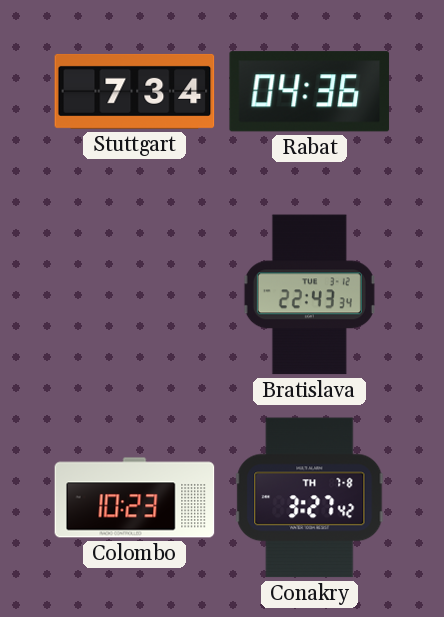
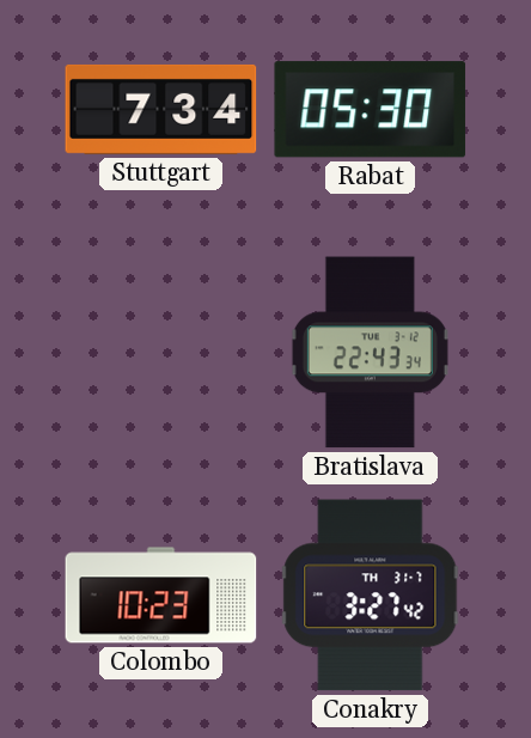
Rabat: 04:36 -> 05:30 (370, 110)
Conakry date: TH 7-8 -> TH 31-7 (371, 596)
